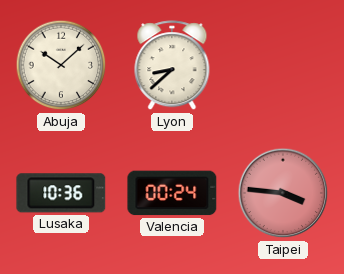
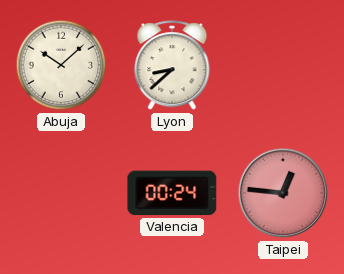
Lusaka: 10:36 -> none (61, 193)
Taipei: 3:46 -> 12:46 (283, 193)
